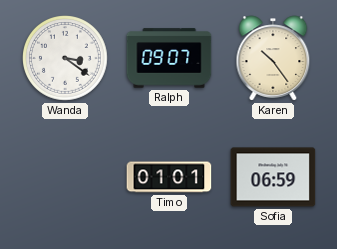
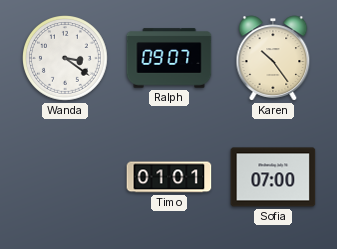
Sofia: 06:59 -> 07:00 (273, 177)
